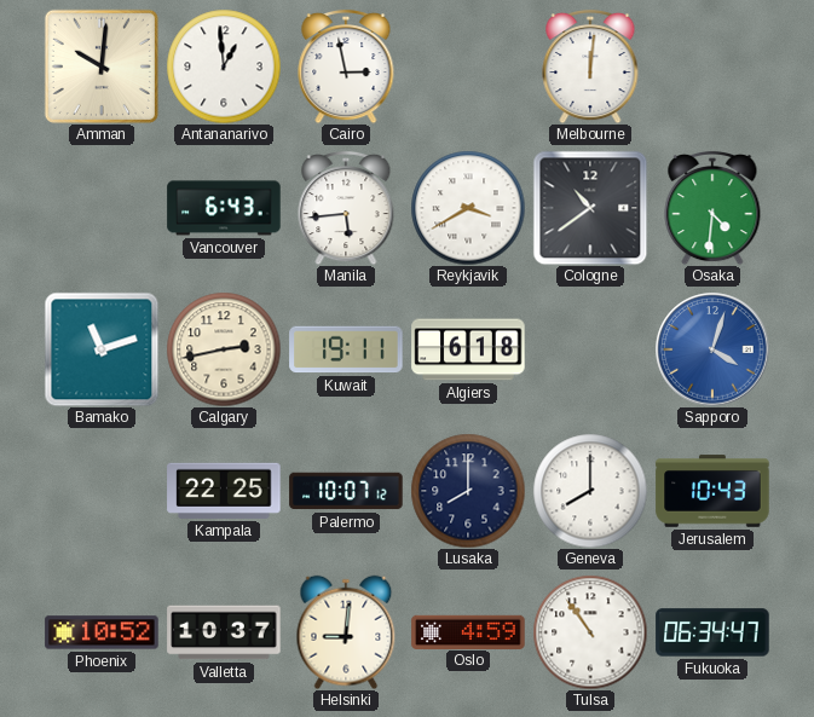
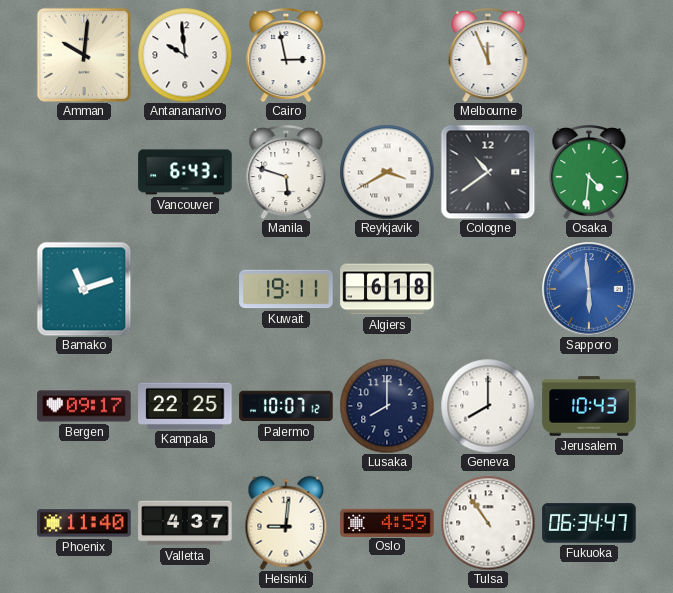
Antananarivo: 12:59 -> 9:59 (185, 55)
Melbourne: 12:01 -> 11:56 (488, 55)
Manila: 5:44 -> 5:48 (286, 172)
Calgary: 2:43 -> none (224, 349)
Sapporo: 4:03 -> 5:59 (589, 289)
Bergen: none -> 09:17 (84, 406)
Phoenix: 10:52 -> 11:40 (84, 523)
Valletta: 10:37 -> 4:37 (185, 523)
